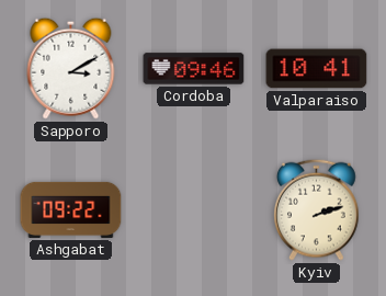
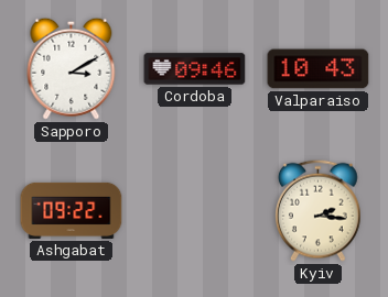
Valparaiso: 10:41 -> 10:43 (319, 69)
Kyiv: 2:12 -> 2:16 (319, 210)
